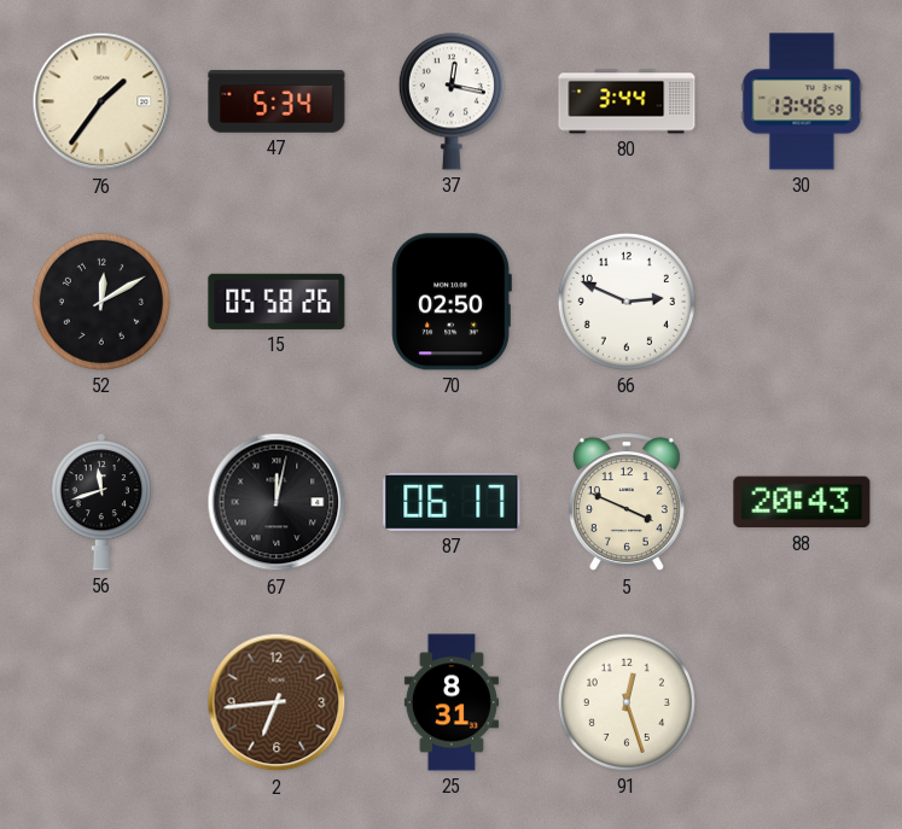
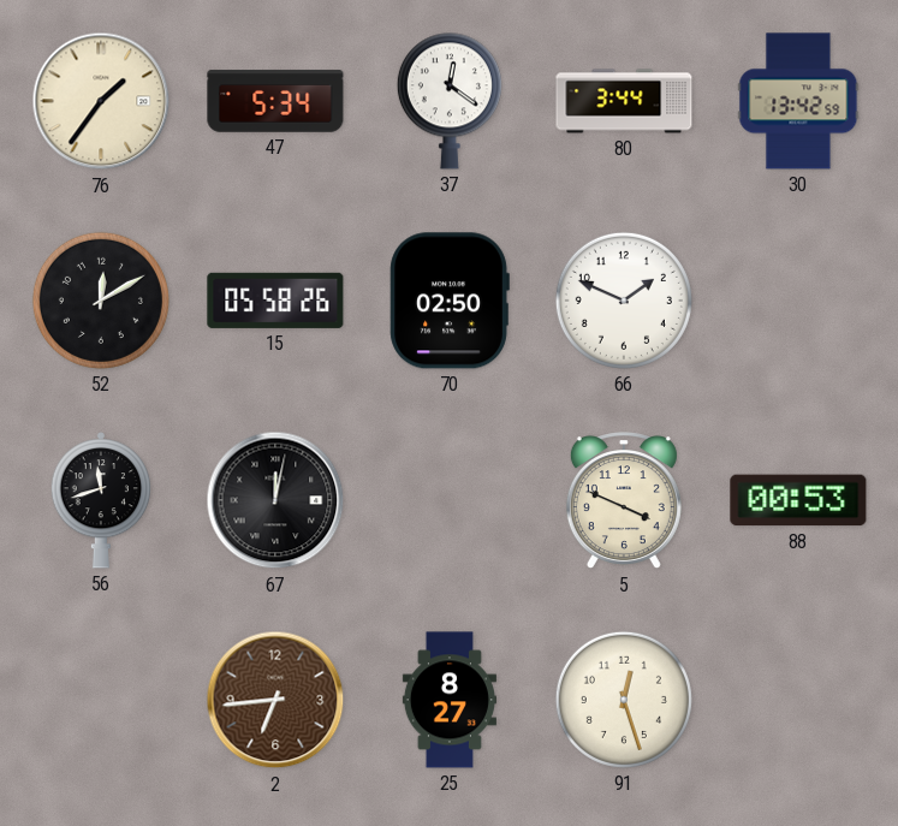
37: 12:17 -> 12:21 (450, 101)
30: 13:46 -> 13:42 (798, 101)
66: 2:49 -> 1:49 (624, 301)
87: 06:17 -> none (452, 502)
88: 20:43 -> 00:53 (798, 500)
25: 8:31 -> 8:27 (450, 700)
